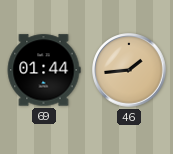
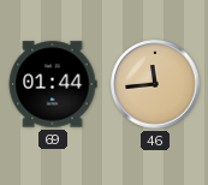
46: 1:44 -> 11:44 (155, 84)
